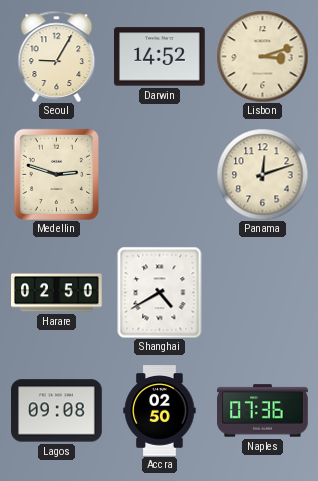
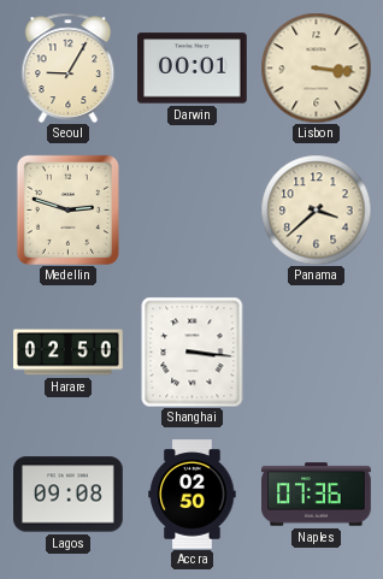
Darwin: 14:52 -> 00:01 (193, 69)
Lisbon: 3:12 -> 3:16 (316, 67)
Panama: 12:12 -> 3:38 (316, 209)
Shanghai: 4:40 -> 3:16 (193, 351)
